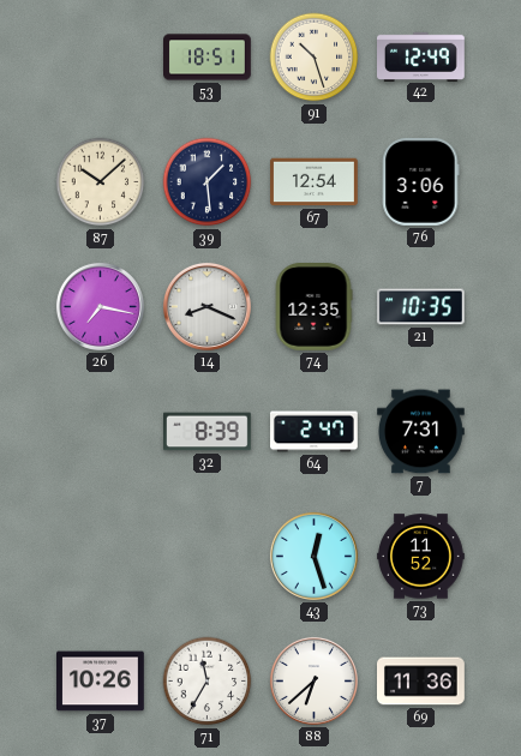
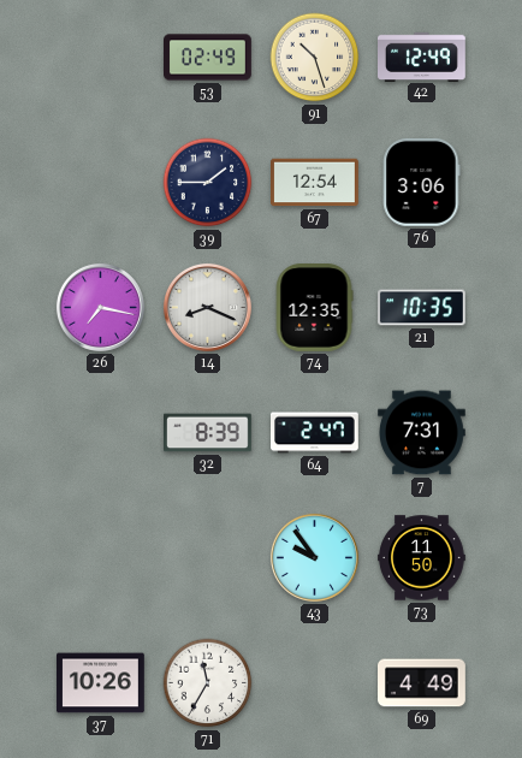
53: 18:51 -> 02:49 (208, 58)
87: 10:08 -> none (101, 182)
39: 1:29 -> 1:45 (208, 183)
43: 12:27 -> 9:54 (314, 557)
73: 11:52 -> 11:50 (422, 558)
88: 6:38 -> none (313, 680)
69: 11:36 -> 4:49 (422, 683)
